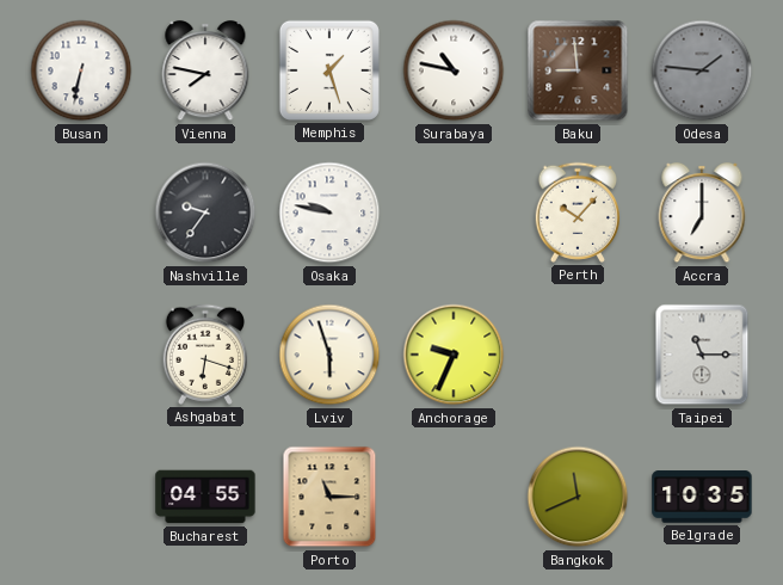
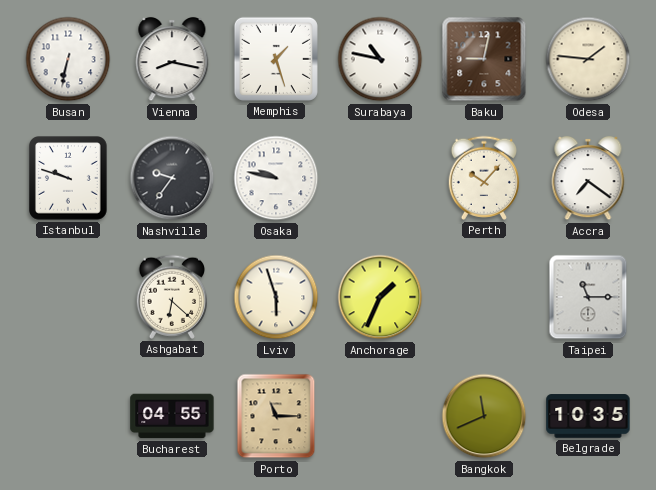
Vienna: 7:47 -> 8:17 (172, 59)
Baku: 8:59 -> 9:02 (484, 59)
Odesa dial: grey -> cream (588, 59)
Istanbul: none -> 9:48 (69, 179)
Accra: 7:00 -> 7:21 (588, 178)
Ashgabat: 6:18 -> 6:22 (171, 297)
Anchorage: 9:34 -> 1:34 (380, 297)
